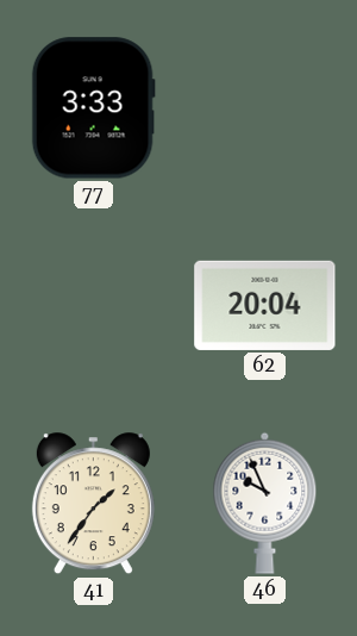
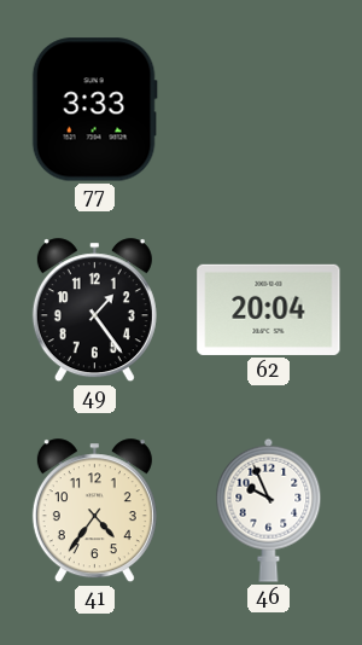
49: none -> 1:24 (94, 310)
41: 1:36 -> 4:36 (94, 511)
